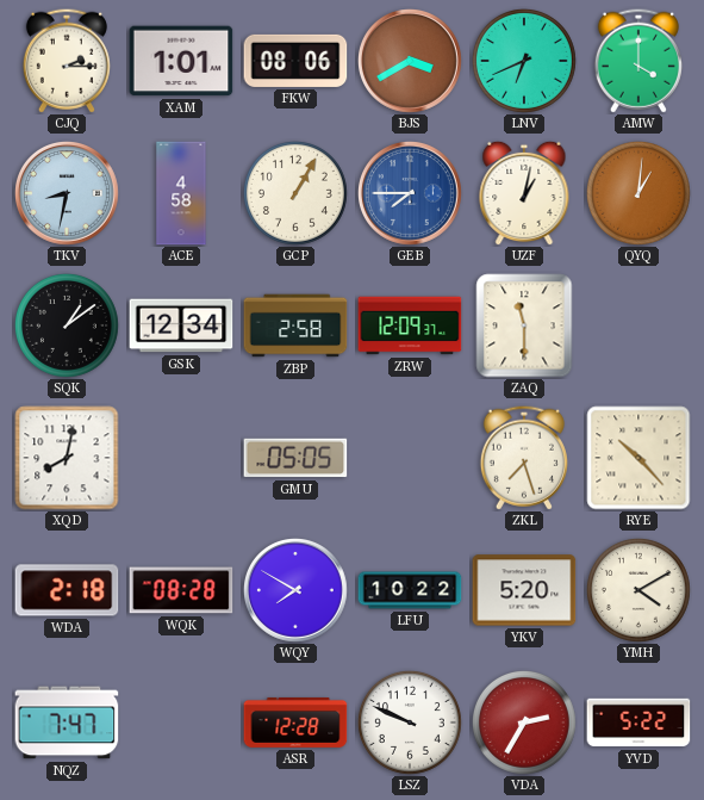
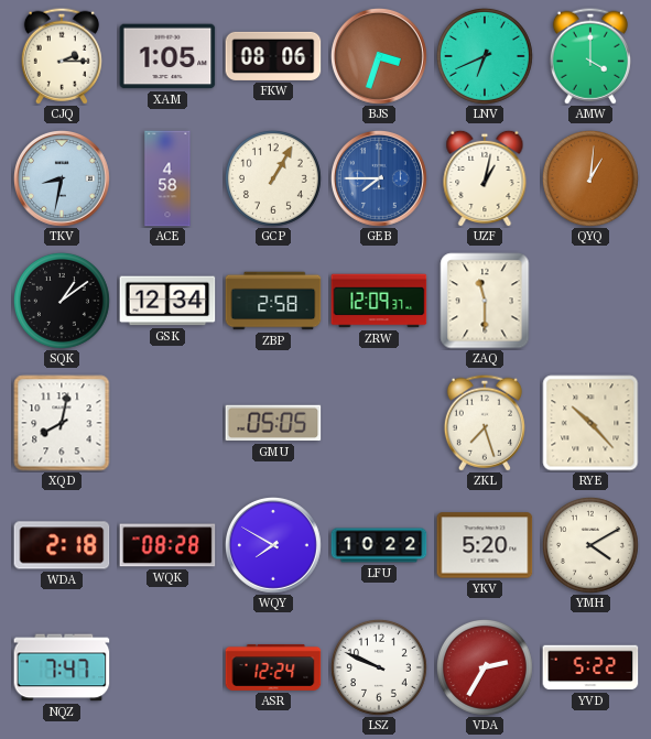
XAM: 1:01 -> 1:05 (167, 56)
BJS: 3:40 -> 3:33 (380, 57)
ASR: 12:28 -> 12:24 (273, 667)
